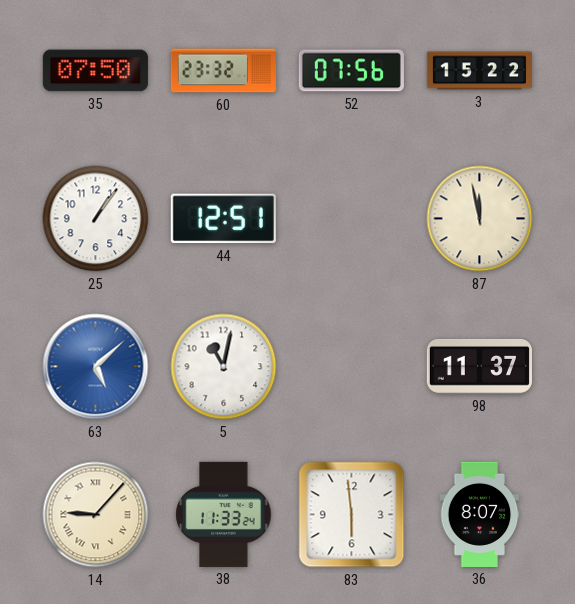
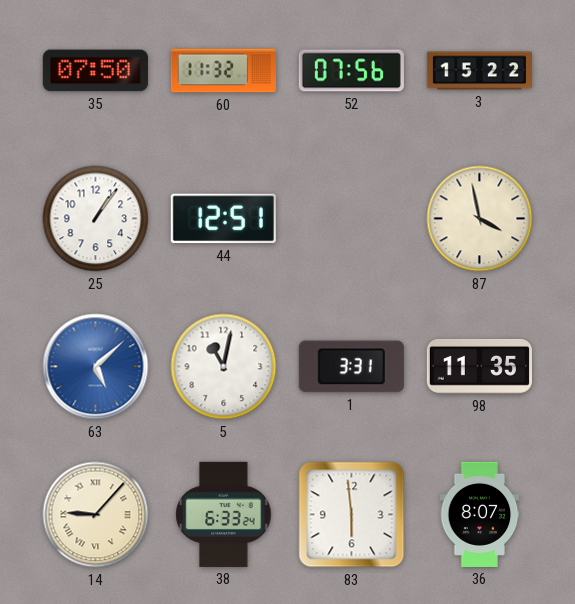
60: 23:32 -> 11:32 (223, 71)
87: 11:58 -> 3:58 (480, 219)
1: none -> 3:31 (351, 367)
98: 11:37 -> 11:35 (479, 366)
38: 11:33 -> 6:33 (224, 514)
